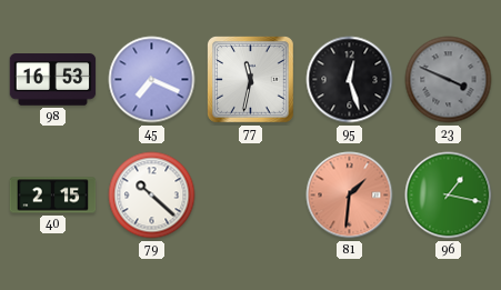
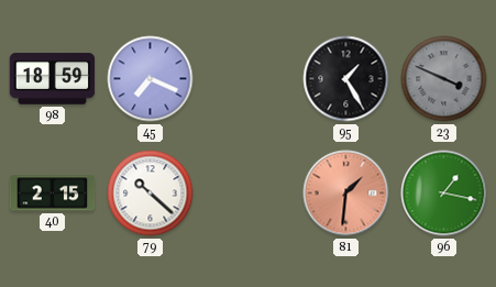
98: 16:53 -> 18:59 (53, 79)
77: 11:32 -> none (251, 80)
95: 12:27 -> 1:25 (346, 79)
